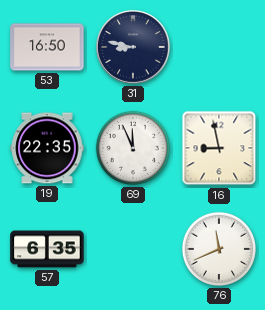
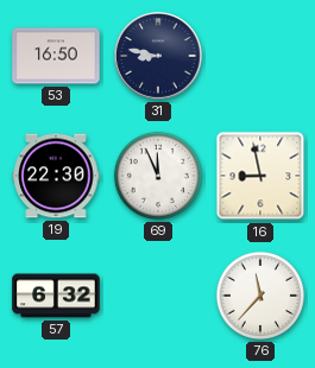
19: 22:35 -> 22:30 (56, 176)
57: 6:35 -> 6:32 (56, 296)
76: 11:41 -> 11:37 (259, 296)
